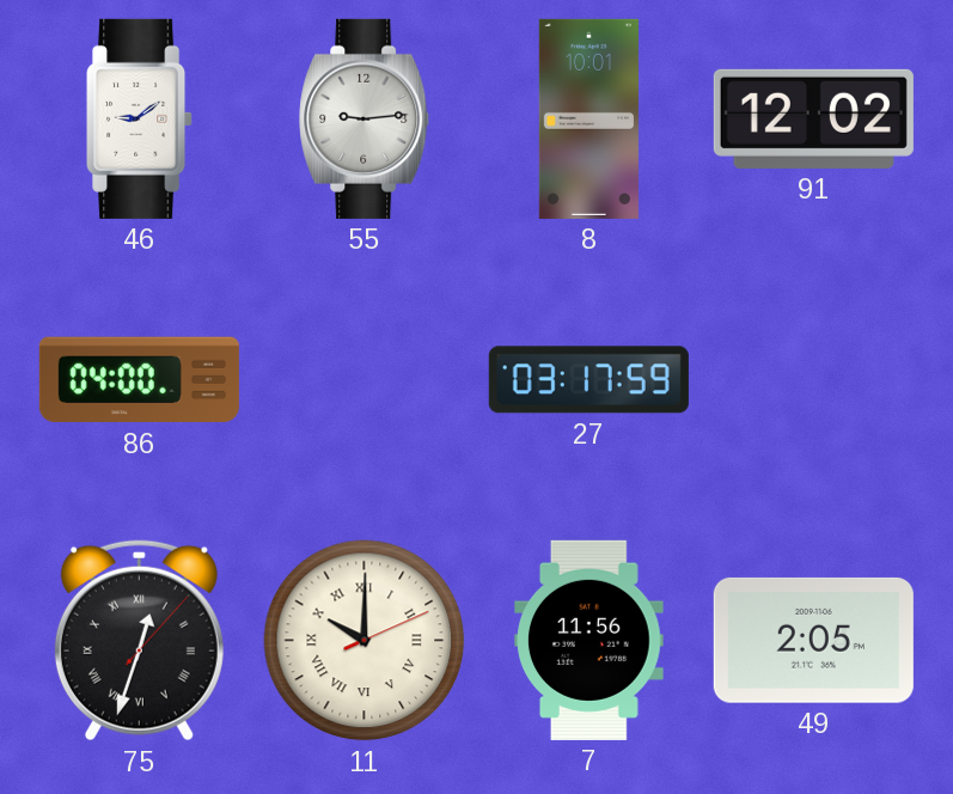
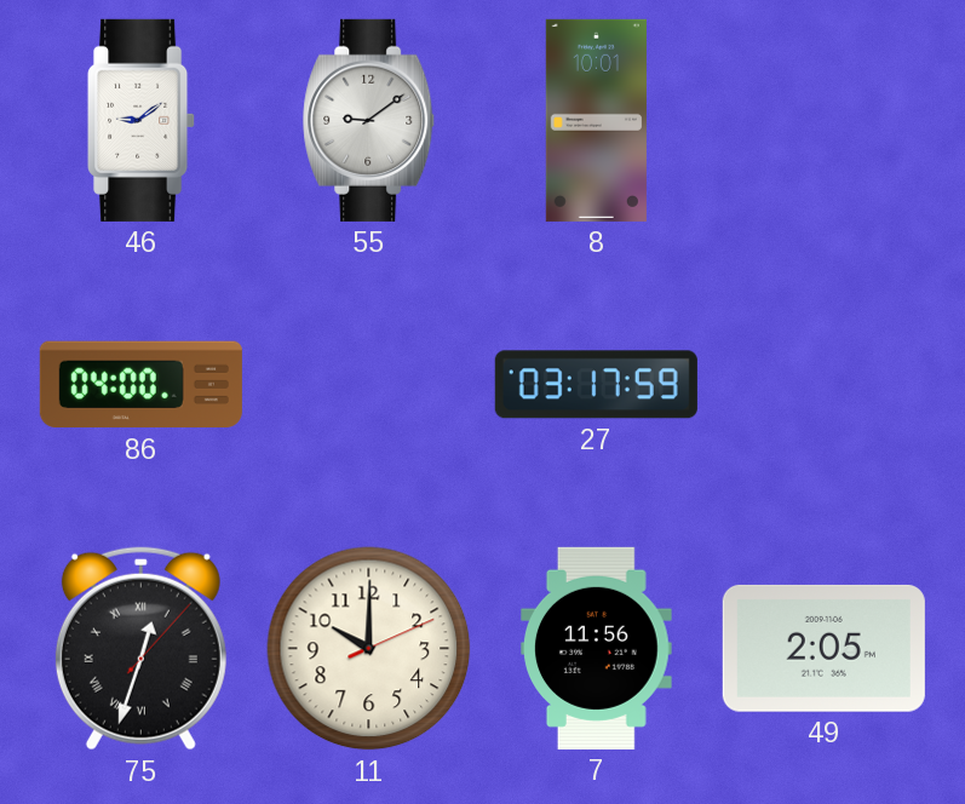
55: 9:14 -> 9:09 (369, 120)
91: 12:02 -> none (813, 118)
11 numerals: Roman -> Arabic (369, 649)
